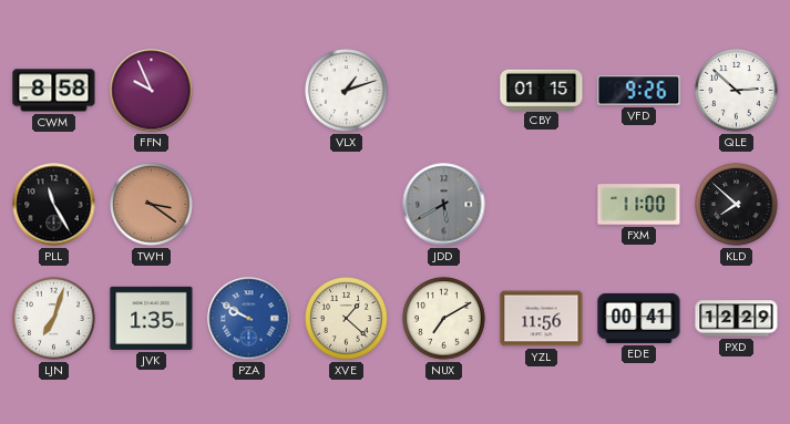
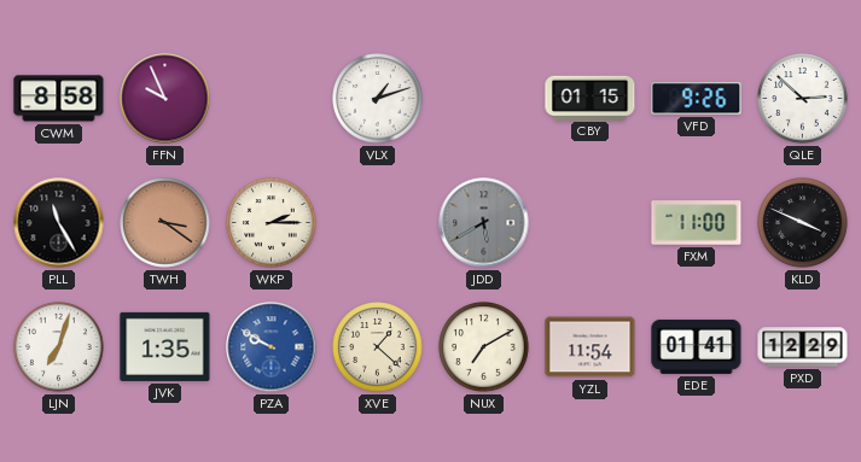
WKP: none -> 2:15 (272, 223)
KLD: 7:52 -> 3:49 (803, 223)
YZL: 11:56 -> 11:54 (591, 347)
EDE: 00:41 -> 01:41 (697, 346)
